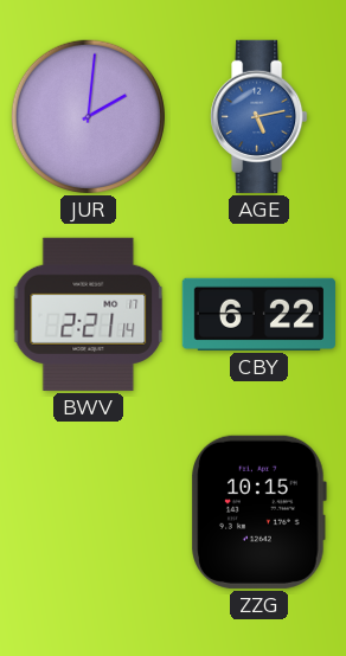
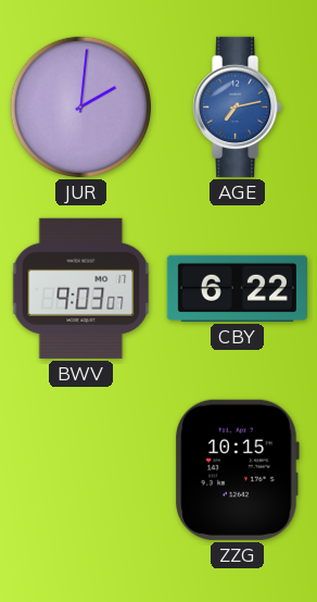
AGE: 5:13 -> 7:13 (238, 106)
BWV: 2:21 -> 9:03 (81, 288)
